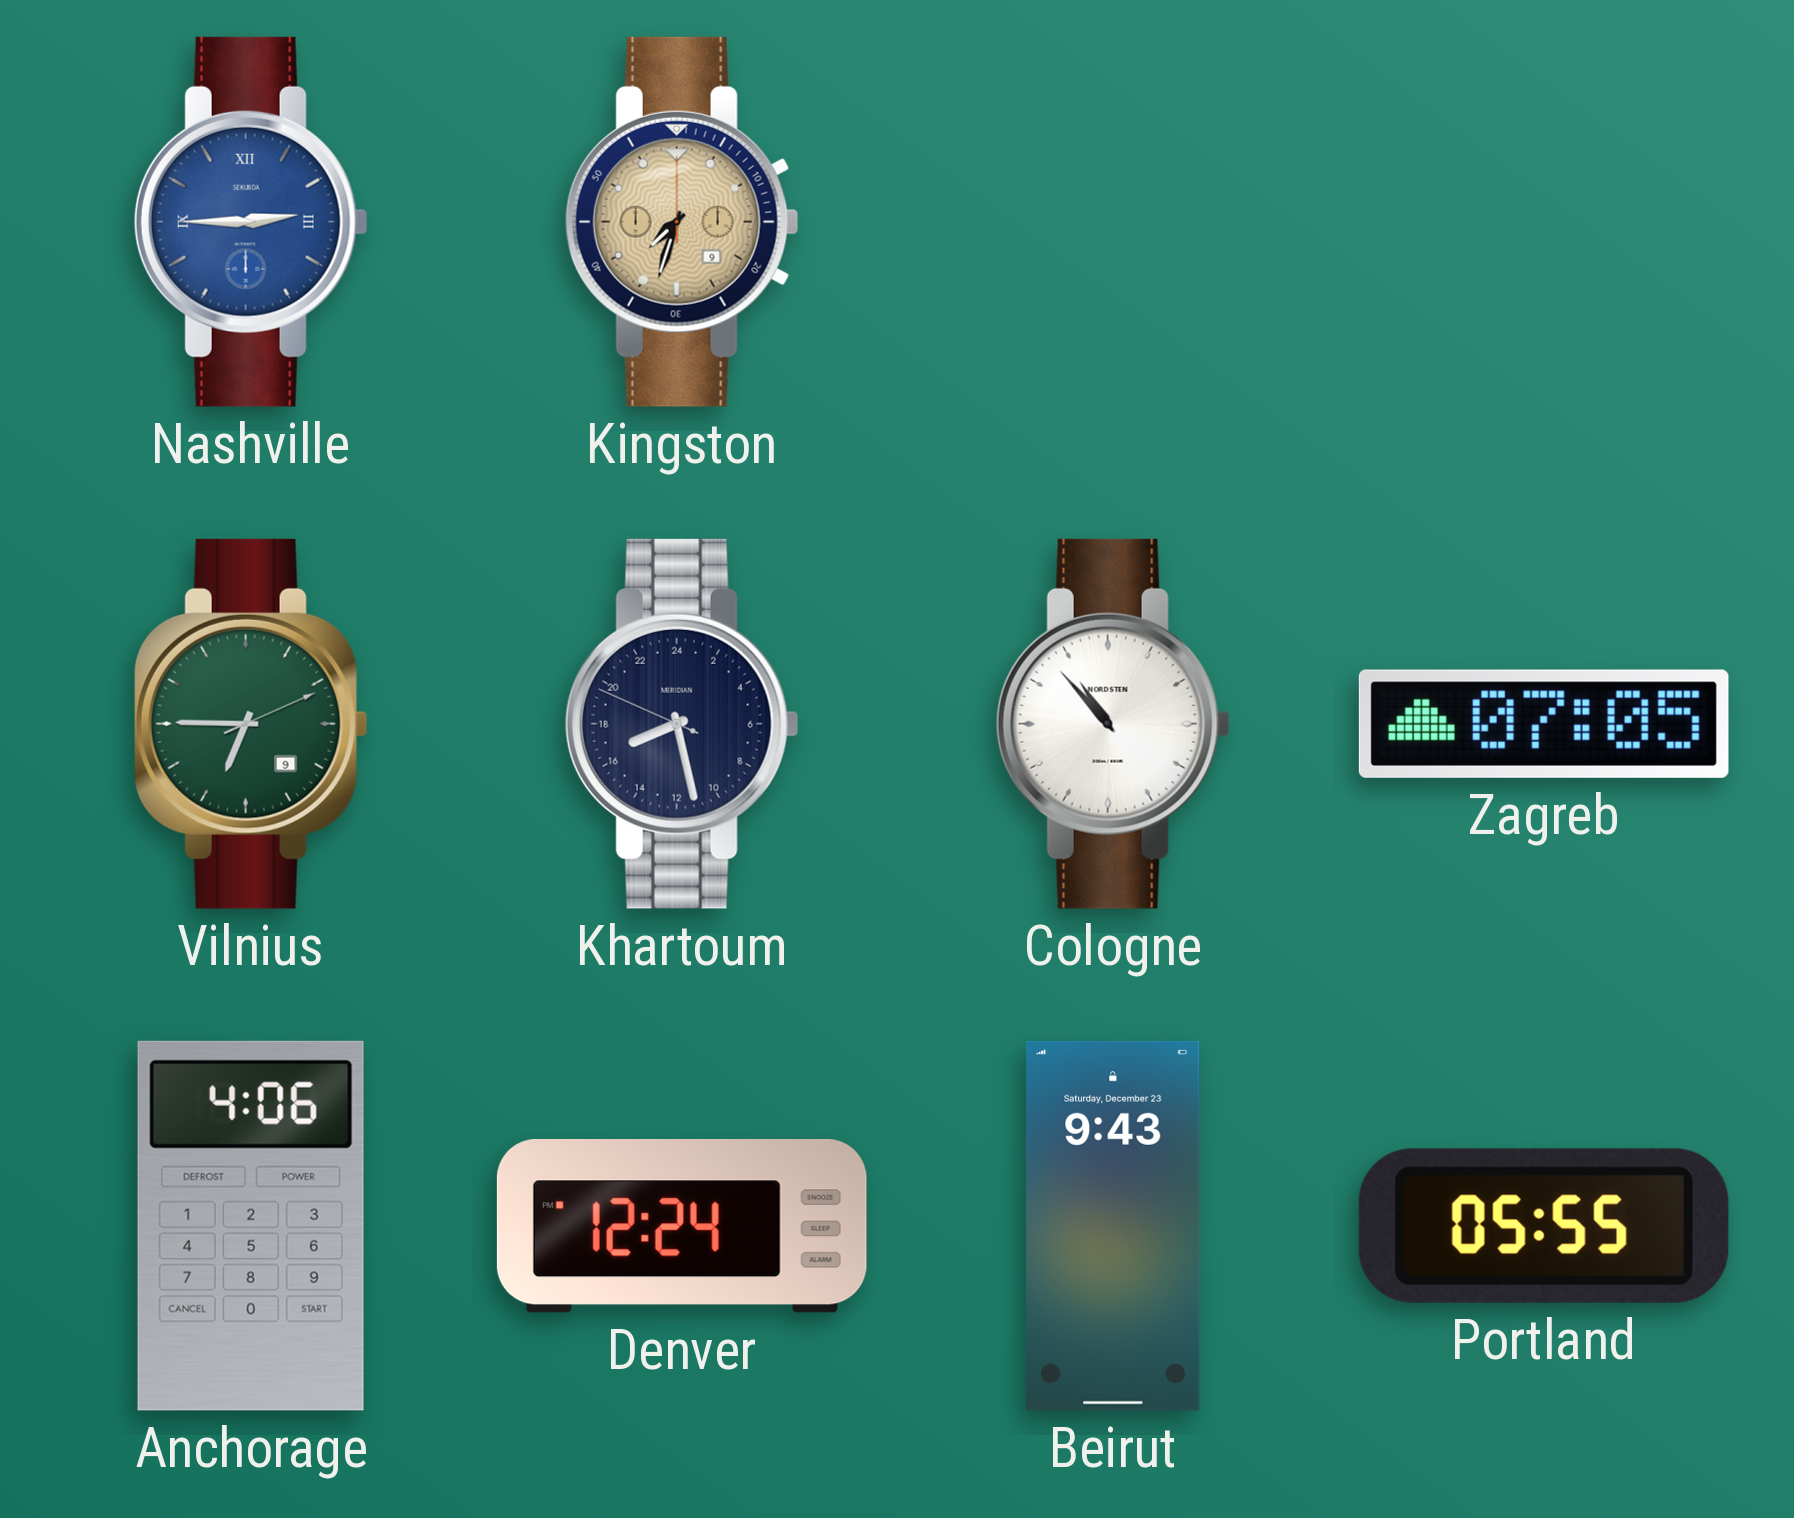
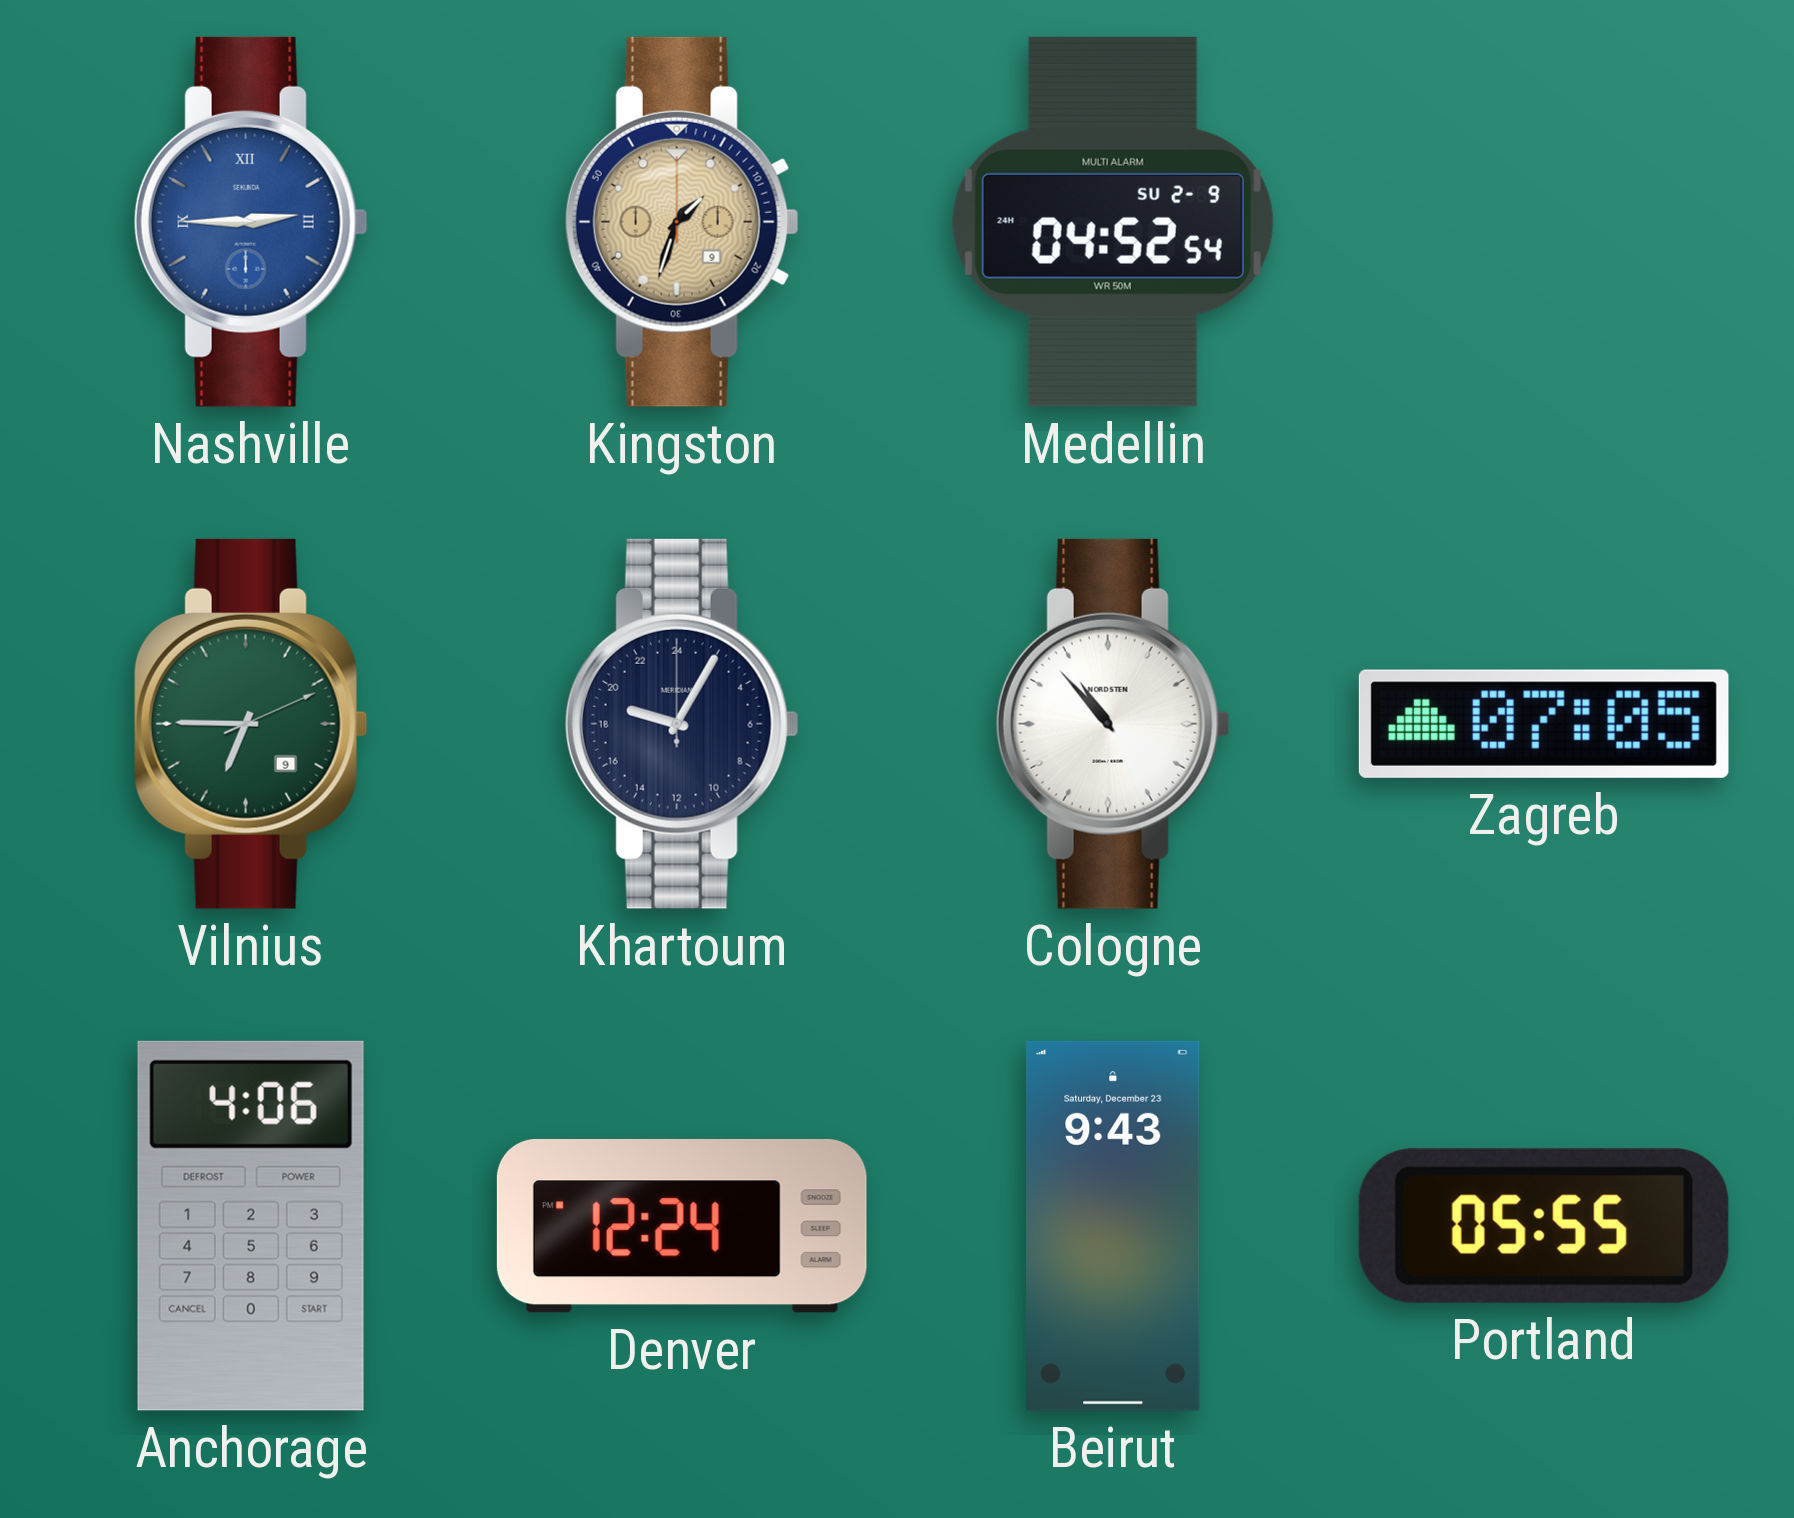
Kingston: 7:33 -> 1:33 (682, 222)
Medellin: none -> 04:52 (1113, 222)
Khartoum: 16:27 -> 19:05 (682, 724)
